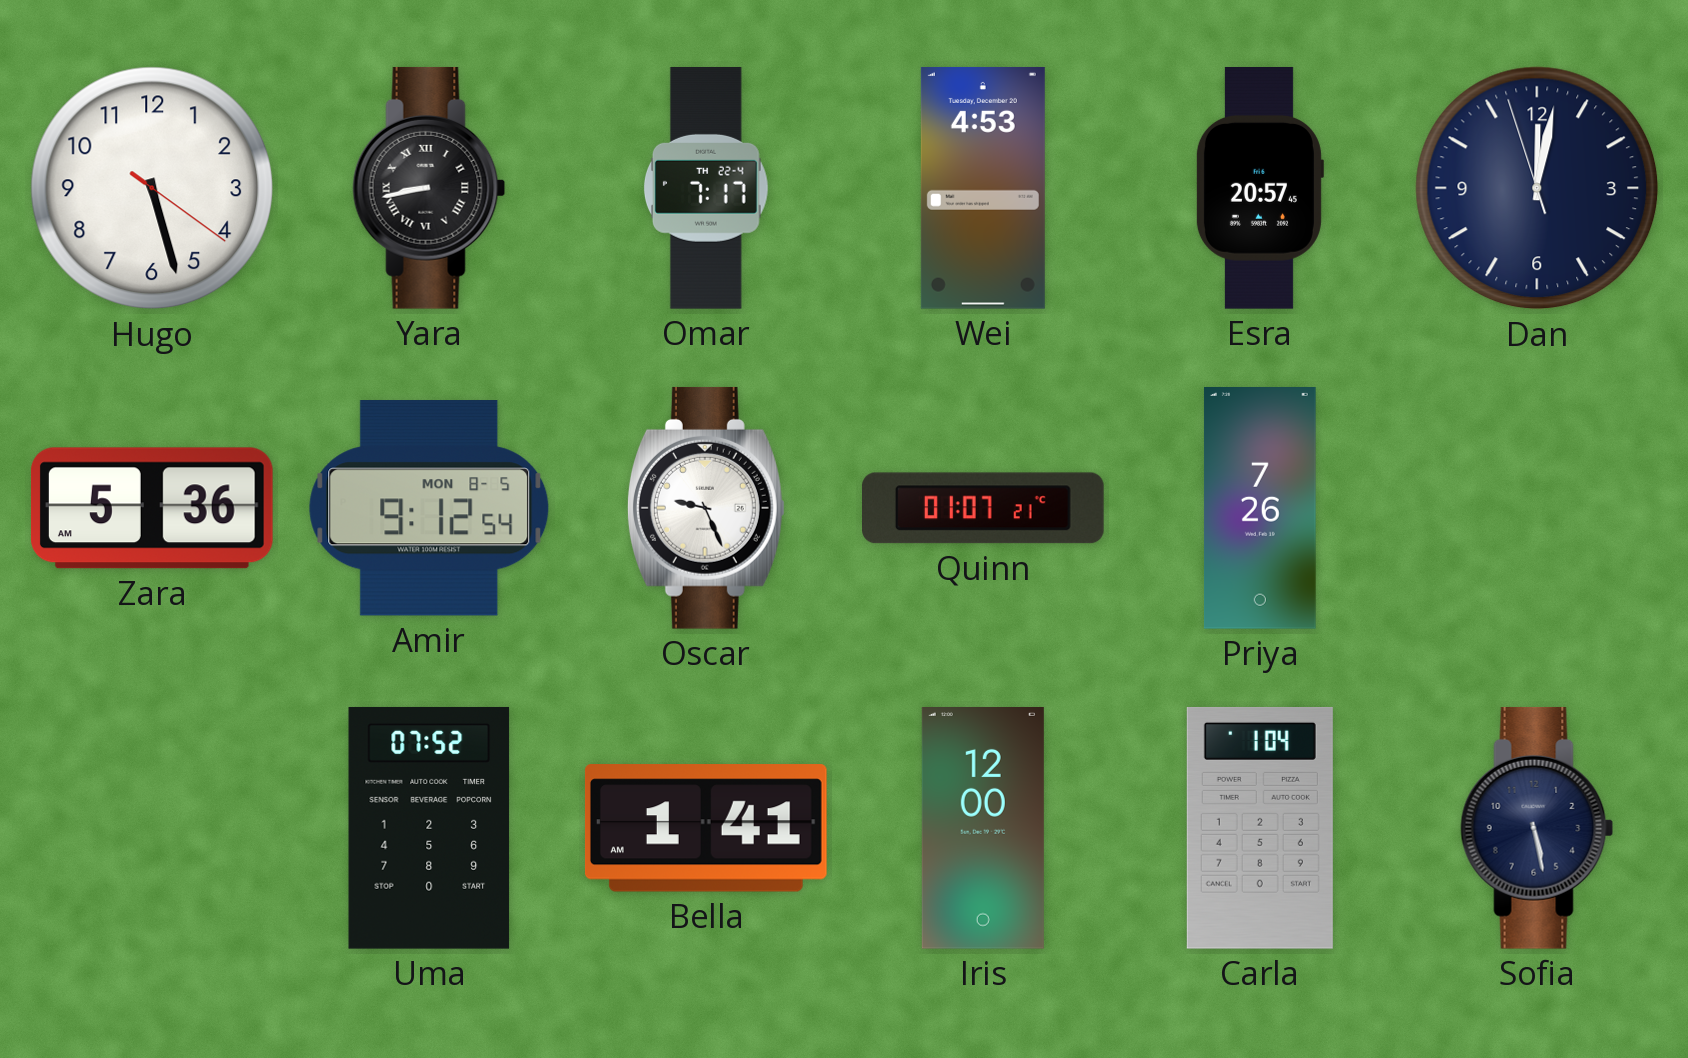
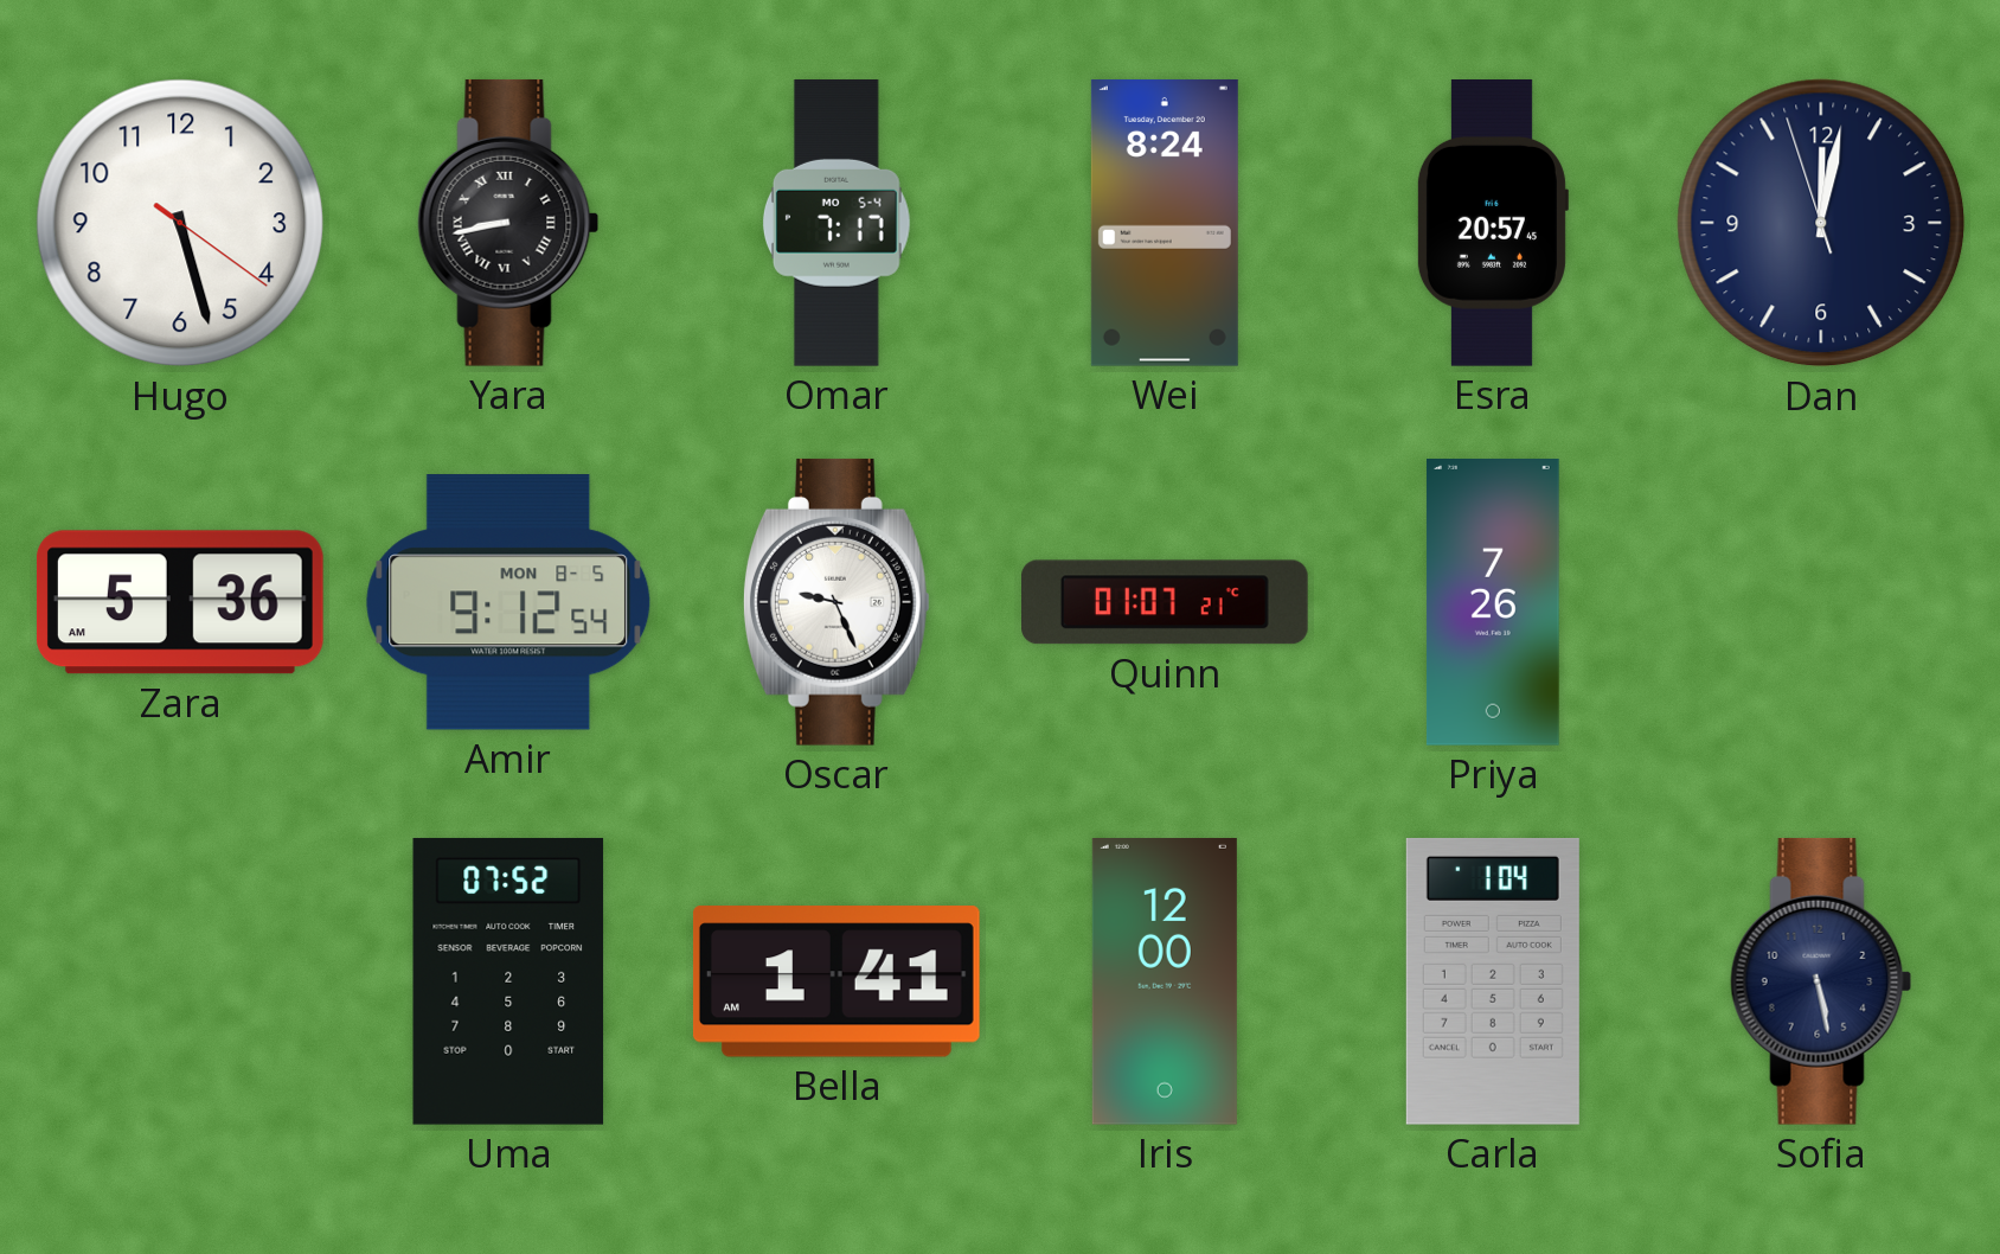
Omar date: TH 22-4 -> MO 5-4 (836, 224)
Wei: 4:53 -> 8:24 (1165, 223)
